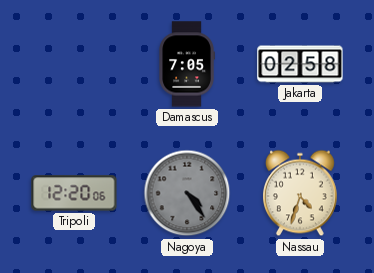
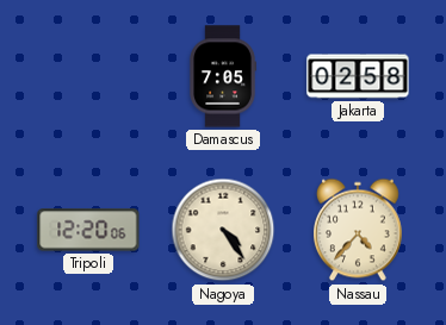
Nagoya dial: grey -> cream (223, 230)
Nassau: 4:33 -> 4:37 (359, 230)
